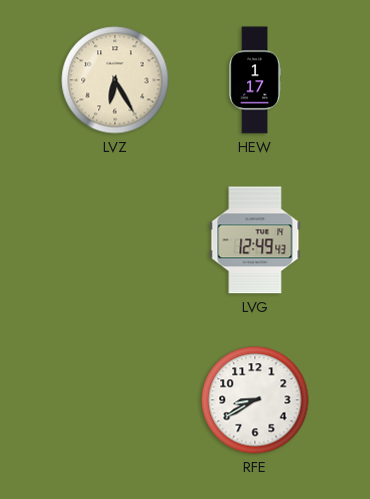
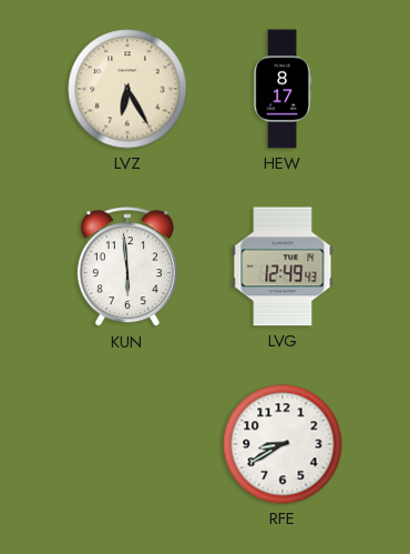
HEW: 1:17 -> 8:17 (283, 89)
KUN: none -> 5:59 (127, 268)
